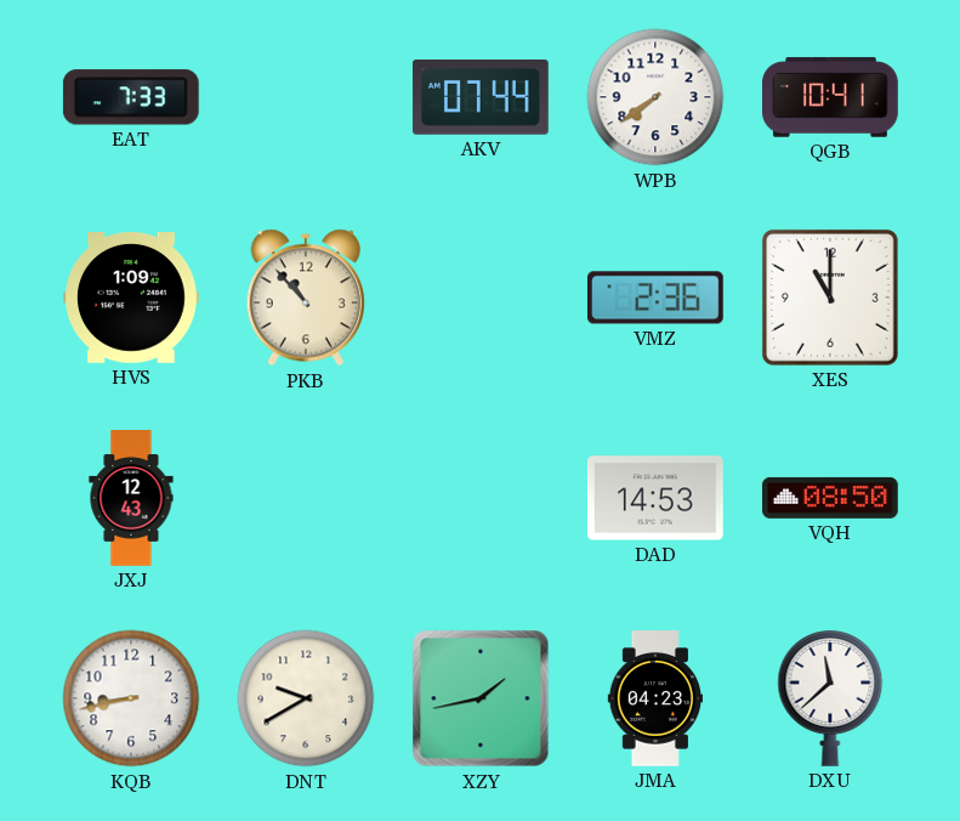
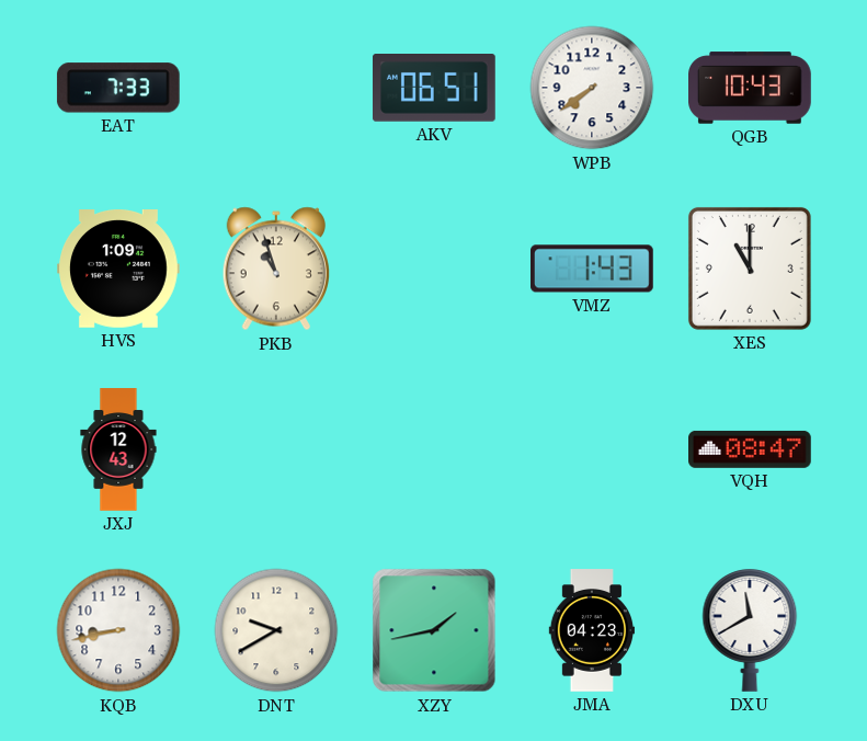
AKV: 07:44 -> 06:51 (434, 89)
QGB: 10:41 -> 10:43 (751, 88)
PKB: 10:53 -> 10:57 (276, 269)
VMZ: 2:36 -> 1:43 (593, 269)
DAD: 14:53 -> none (655, 498)
VQH: 08:50 -> 08:47 (751, 449)
DXU: 11:38 -> 11:40 (750, 630)
